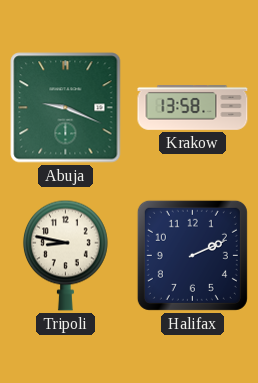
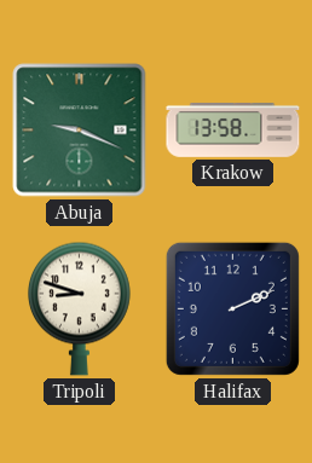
Tripoli: 8:47 -> 8:48 (79, 308)
